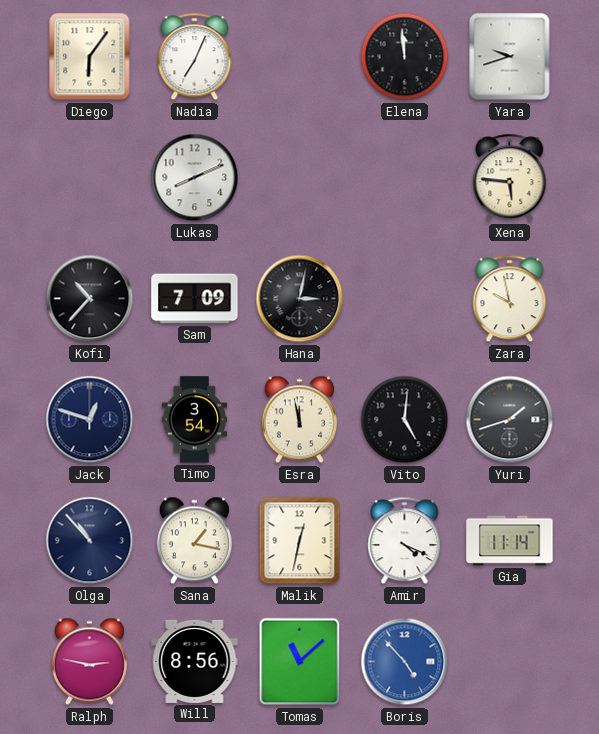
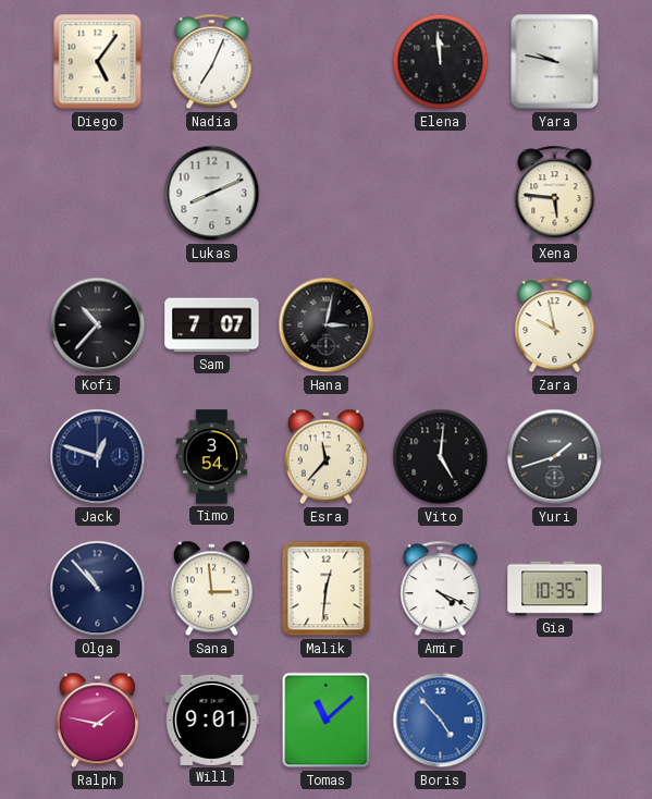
Diego: 6:06 -> 5:06 (98, 62)
Yara: 9:42 -> 9:47 (555, 62)
Sam: 7:09 -> 7:07 (212, 325)
Esra: 11:58 -> 11:37 (325, 457)
Sana: 1:17 -> 2:59 (211, 589)
Malik: 12:32 -> 12:31 (327, 589)
Gia: 11:14 -> 10:35 (555, 589)
Ralph: 2:47 -> 1:47 (97, 721)
Will: 8:56 -> 9:01 (212, 720)
